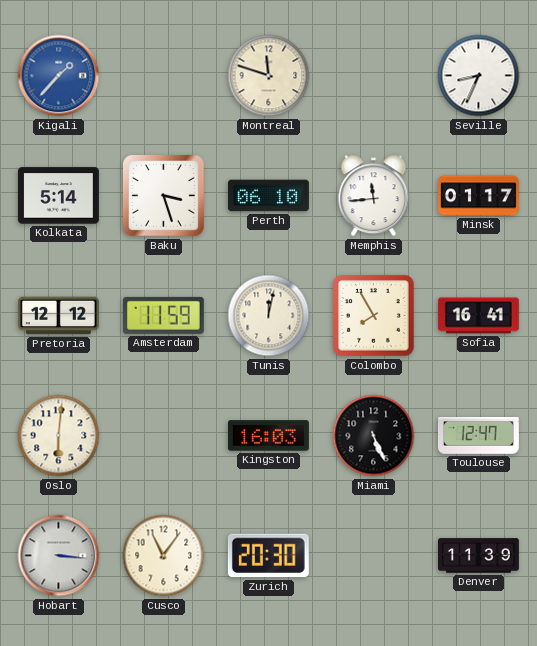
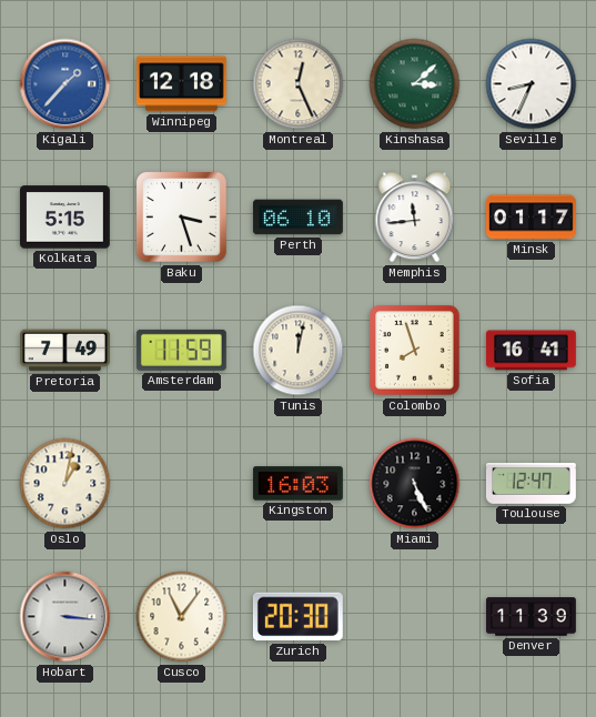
Winnipeg: none -> 12:18 (181, 84)
Montreal: 11:48 -> 12:26 (299, 84)
Kinshasa: none -> 3:08 (415, 84)
Kolkata: 5:14 -> 5:15 (64, 218)
Pretoria: 12:12 -> 7:49 (65, 351)
Colombo: 7:55 -> 7:57 (415, 351)
Oslo: 6:01 -> 1:02 (65, 484)
